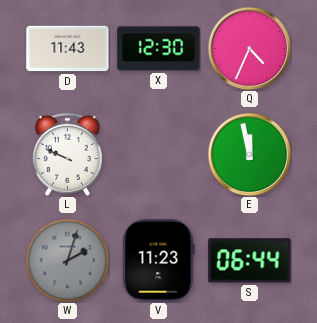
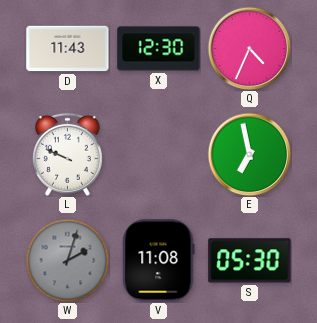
E: 11:58 -> 6:58 (249, 154)
V: 11:23 -> 11:08 (159, 261)
S: 06:44 -> 05:30 (250, 261)
